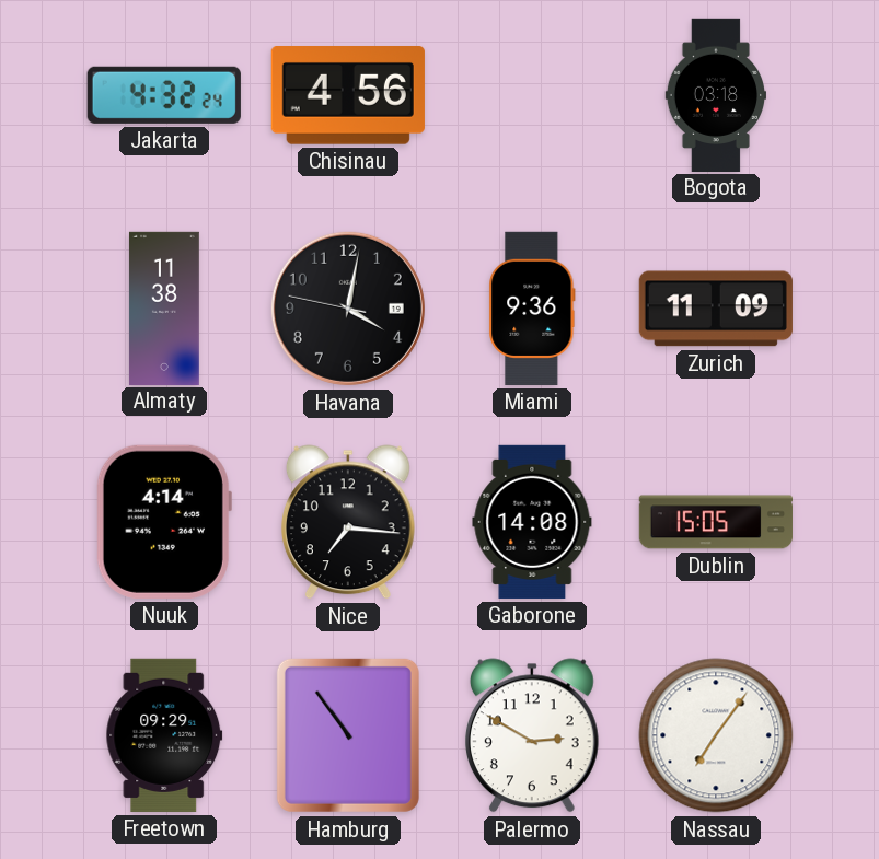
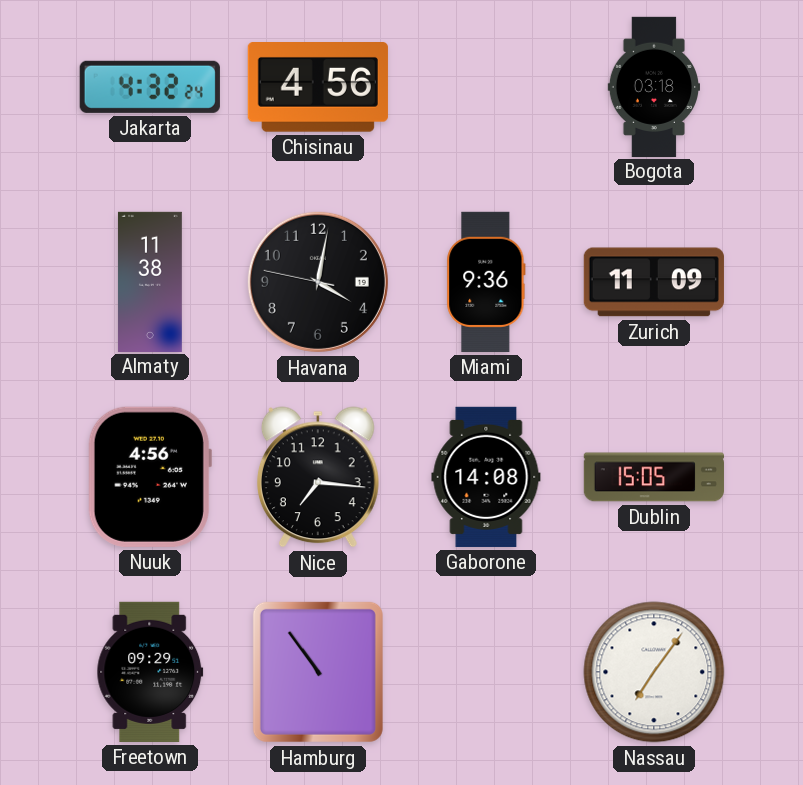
Nuuk: 4:14 -> 4:56 (150, 477)
Palermo: 2:50 -> none (532, 735)
